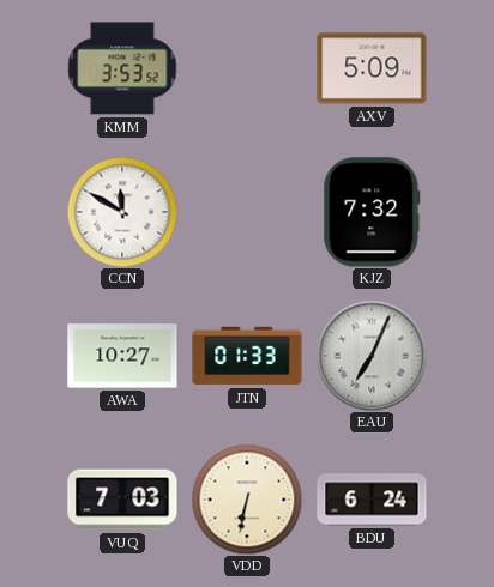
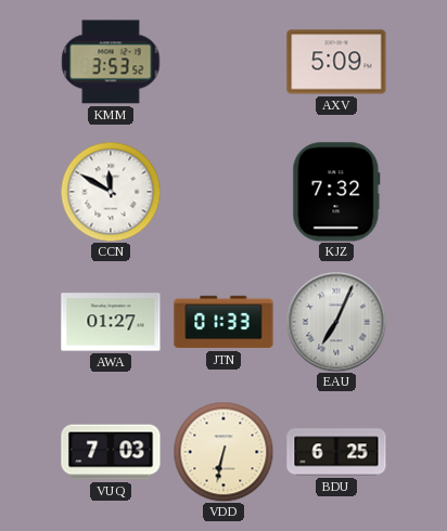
AWA: 10:27 -> 01:27 (111, 322)
BDU: 6:24 -> 6:25 (336, 452)
